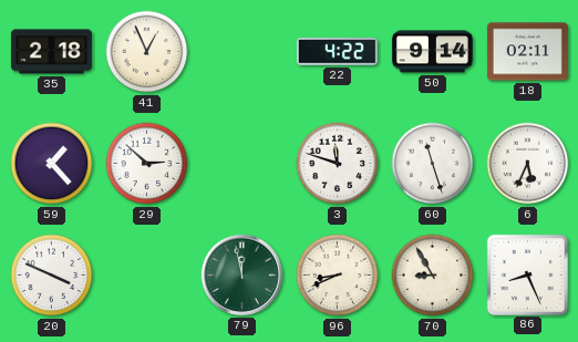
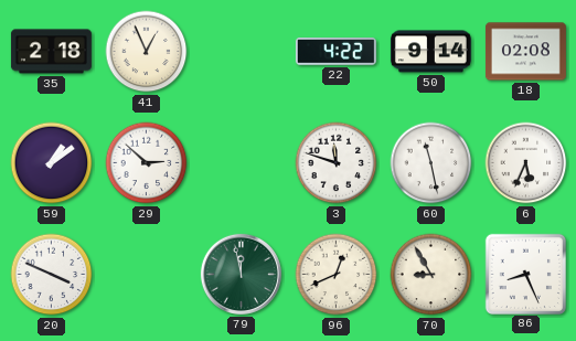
18: 02:11 -> 02:08 (525, 52)
59: 1:23 -> 1:09 (52, 163)
60: 11:27 -> 11:28 (431, 163)
96: 8:41 -> 12:41 (337, 275)
